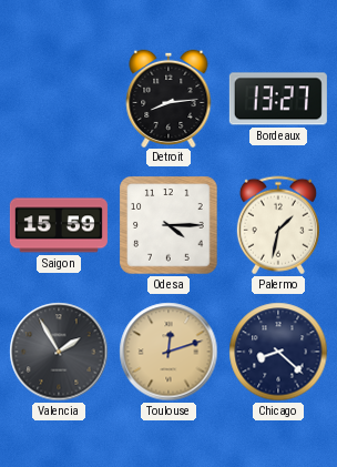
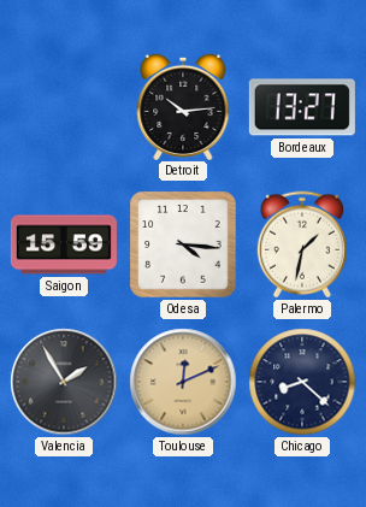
Detroit: 8:14 -> 10:14 (183, 106)
Odesa: 4:15 -> 4:16 (183, 244)
Toulouse: 12:12 -> 12:11 (183, 382)
